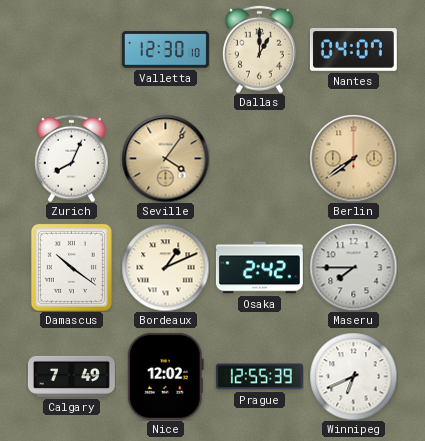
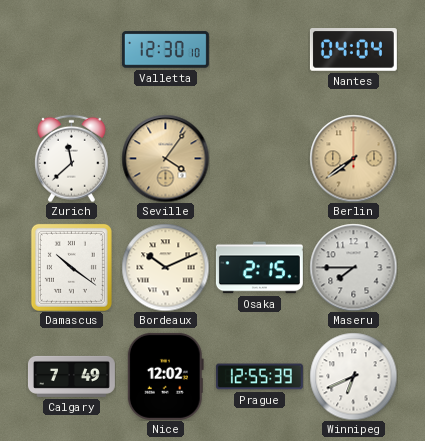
Dallas: 1:00 -> none (260, 49)
Nantes: 04:07 -> 04:04 (353, 50)
Zurich: 8:04 -> 11:38 (72, 158)
Bordeaux: 1:11 -> 10:11 (165, 267)
Osaka: 2:42 -> 2:15 (259, 268)
